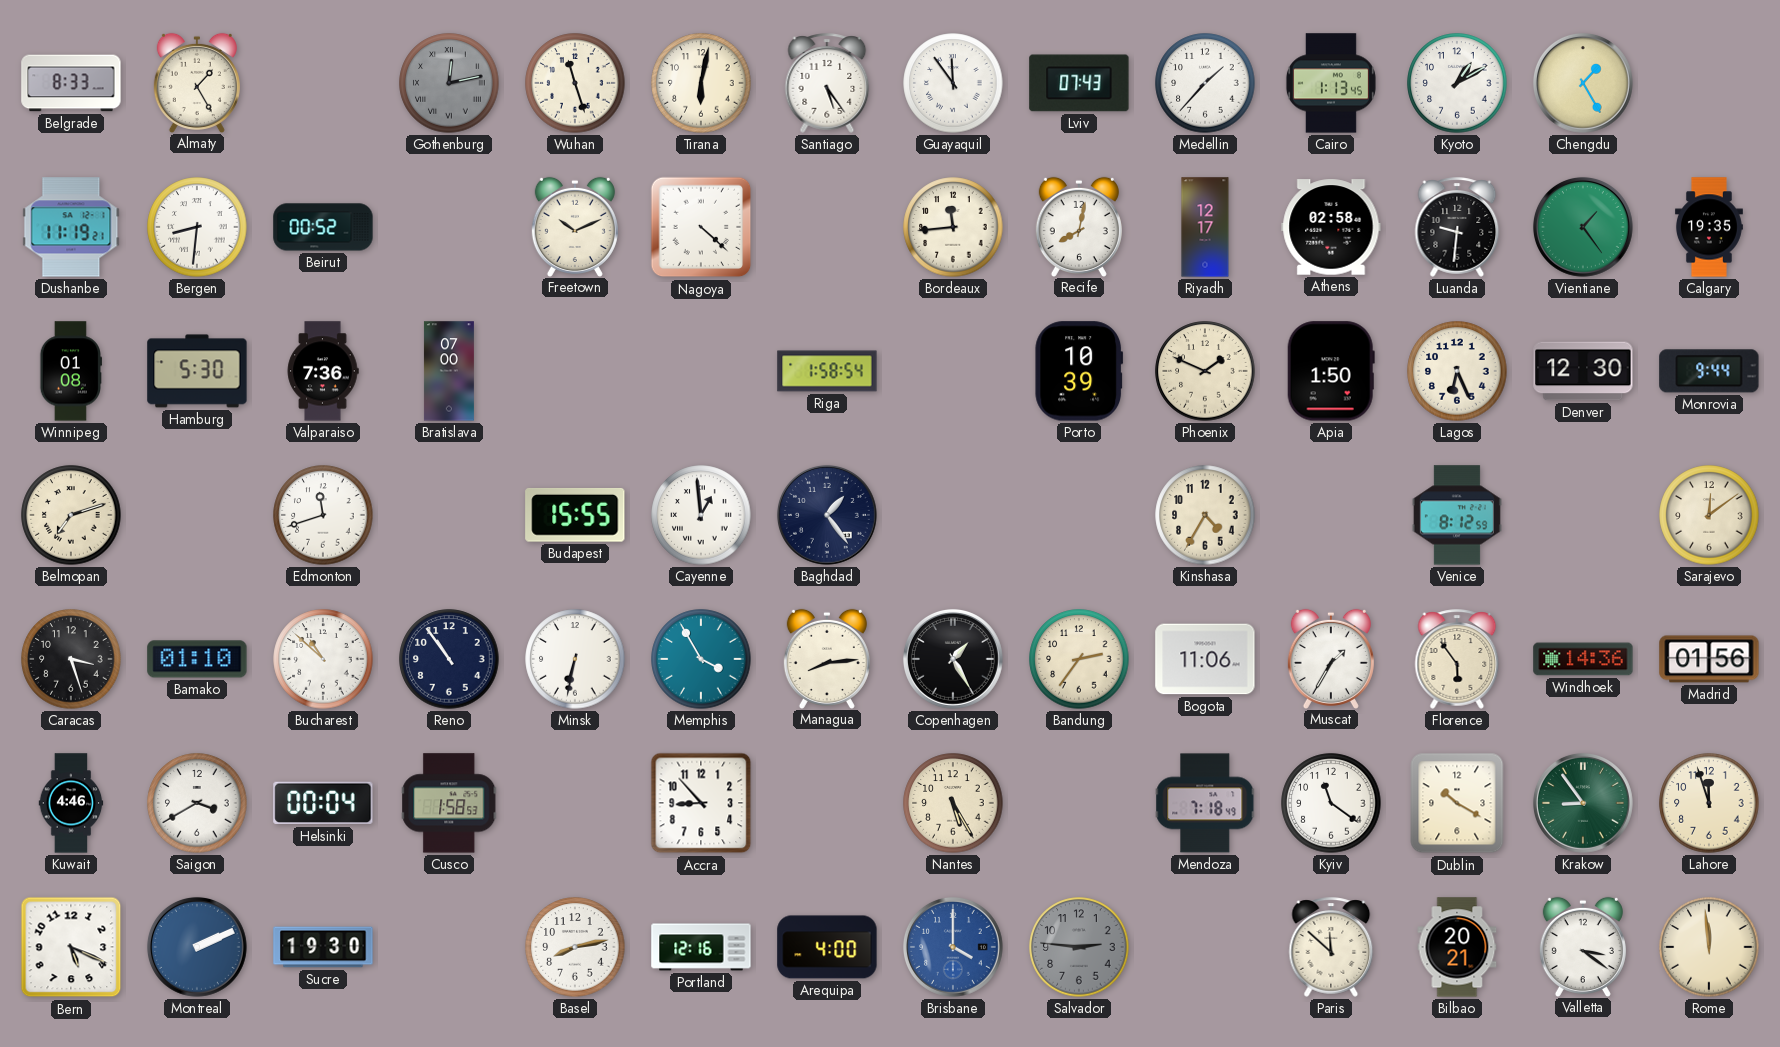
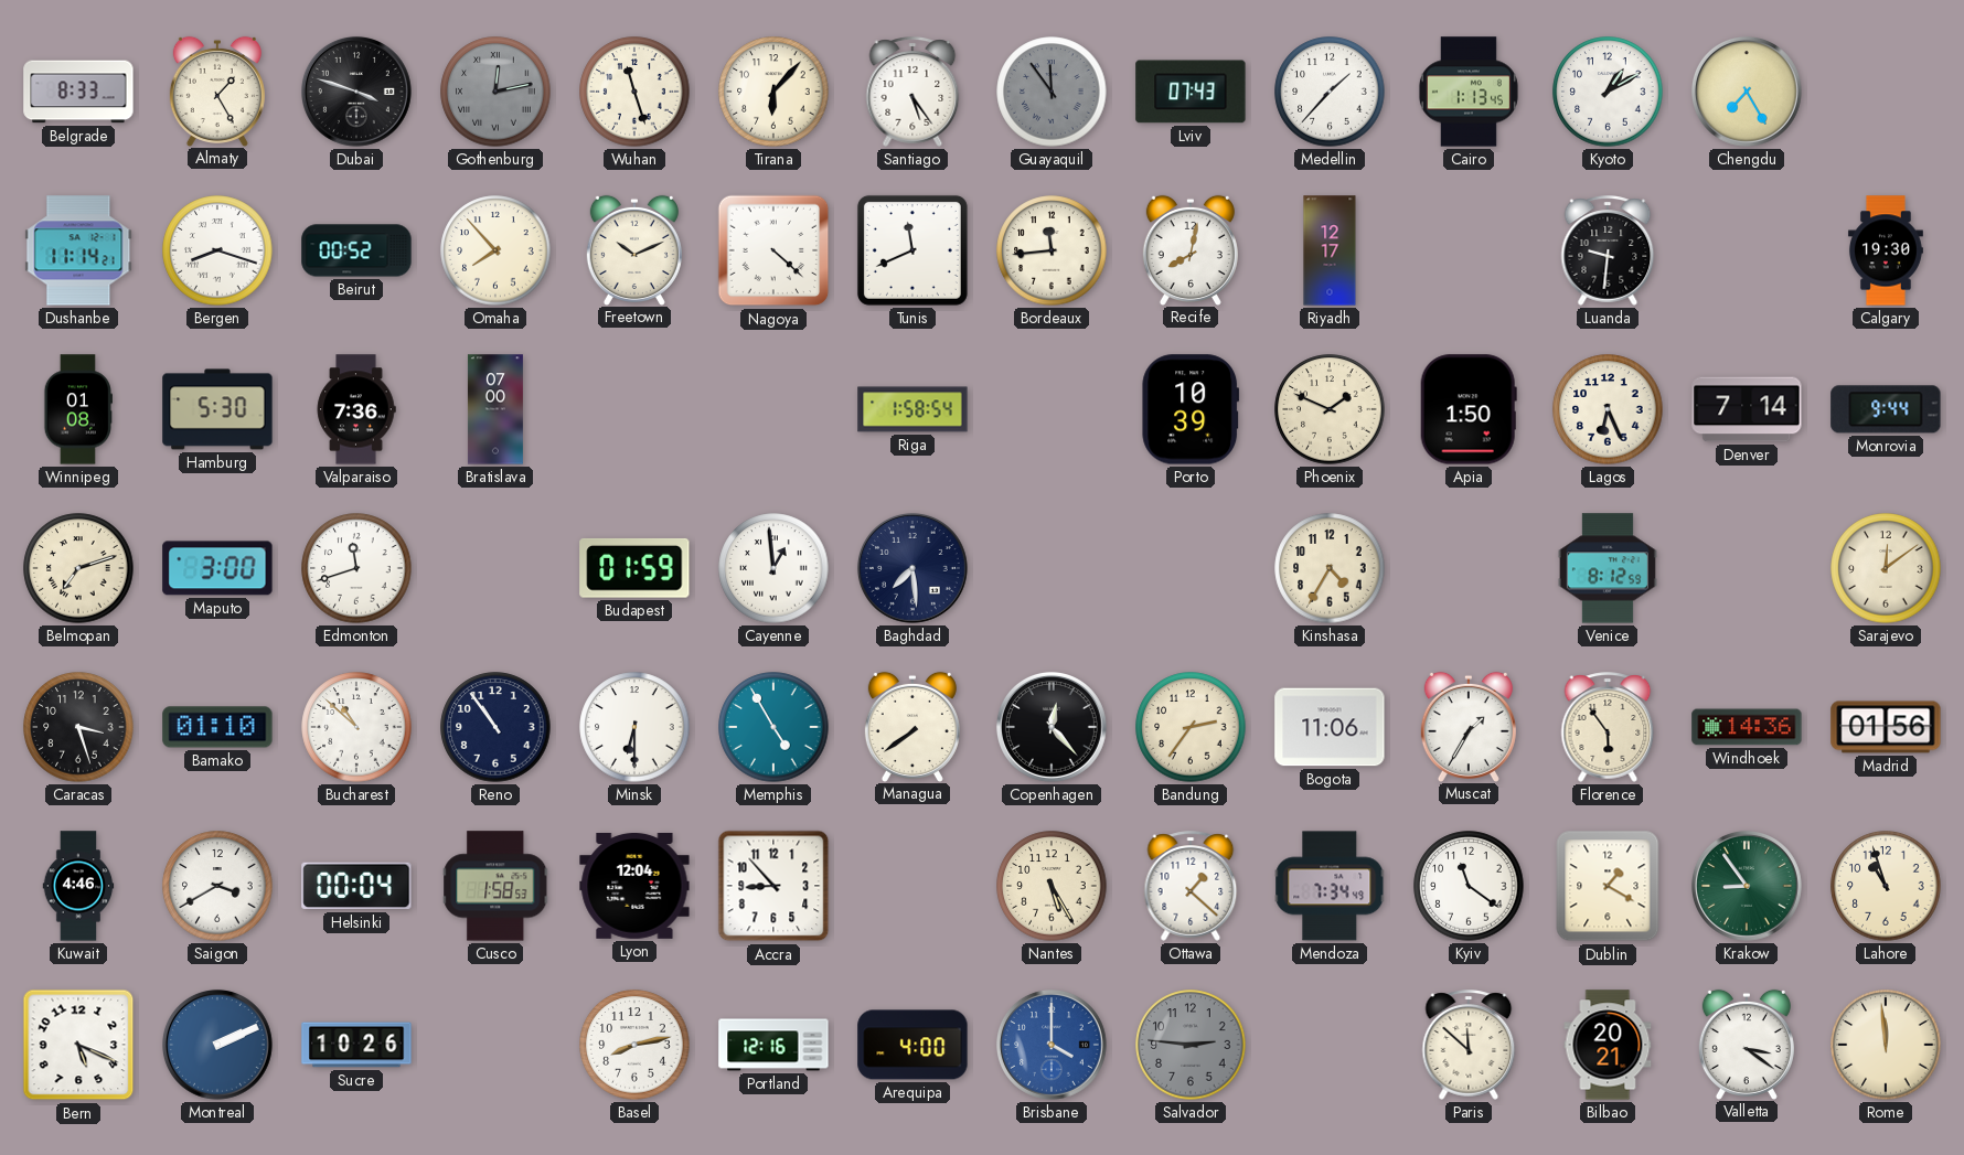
Dubai: none -> 3:48 (356, 92)
Tirana: 6:02 -> 6:07 (773, 92)
Guayaquil dial: white -> grey (1052, 92)
Chengdu: 1:25 -> 7:25 (1747, 92)
Dushanbe: 11:19 -> 11:14 (78, 250)
Bergen: 8:31 -> 8:18 (217, 250)
Omaha: none -> 7:53 (495, 250)
Tunis: none -> 11:41 (912, 250)
Athens: 02:58 -> none (1331, 227)
Vientiane: 1:24 -> none (1583, 227)
Calgary: 19:35 -> 19:30 (1886, 250)
Denver: 12:30 -> 7:14 (1747, 409)
Maputo: none -> 3:00 (217, 568)
Budapest: 15:55 -> 01:59 (634, 568)
Baghdad: 1:24 -> 7:29 (912, 568)
Minsk: 6:32 -> 6:30 (634, 727)
Memphis: 3:55 -> 4:55 (773, 727)
Managua: 8:14 -> 7:39 (912, 726)
Copenhagen: 1:25 -> 12:23 (1052, 727)
Lyon: none -> 12:04 (634, 886)
Ottawa: none -> 1:22 (1191, 886)
Mendoza: 7:18 -> 7:34 (1330, 886)
Dublin: 10:20 -> 1:20 (1608, 886)
Lahore: 11:57 -> 10:57 (1886, 886)
Sucre: 19:30 -> 10:26 (356, 1045)
